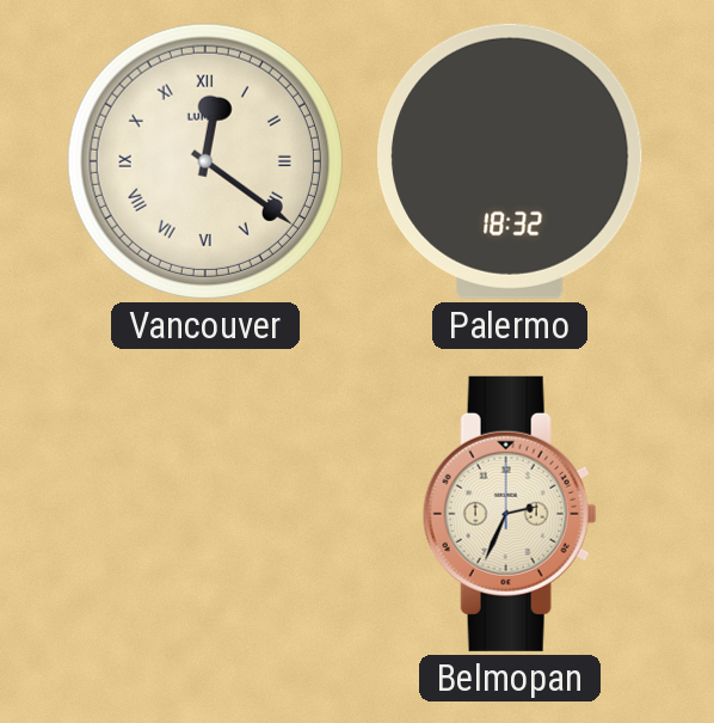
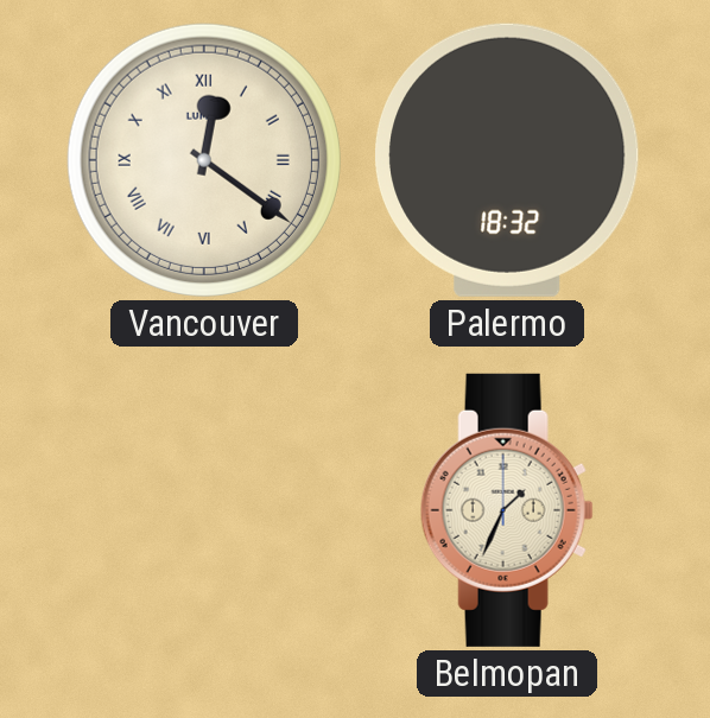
Belmopan: 2:34 -> 1:34 (507, 510)
